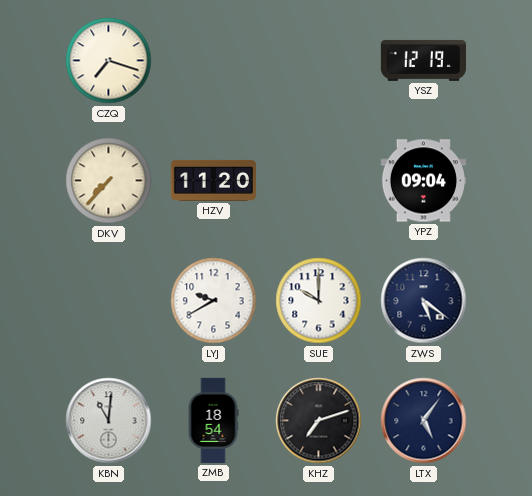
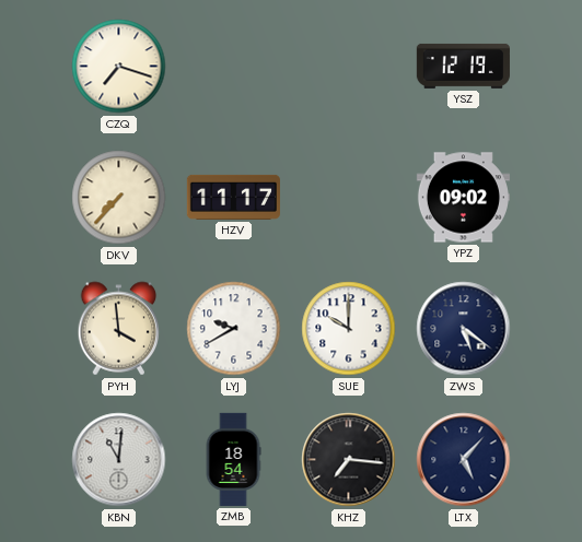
HZV: 11:20 -> 11:17 (233, 197)
YPZ: 09:04 -> 09:02 (463, 198)
PYH: none -> 3:59 (119, 329)
KHZ: 7:12 -> 7:16 (349, 460)
LTX: 5:06 -> 5:07 (464, 460)
